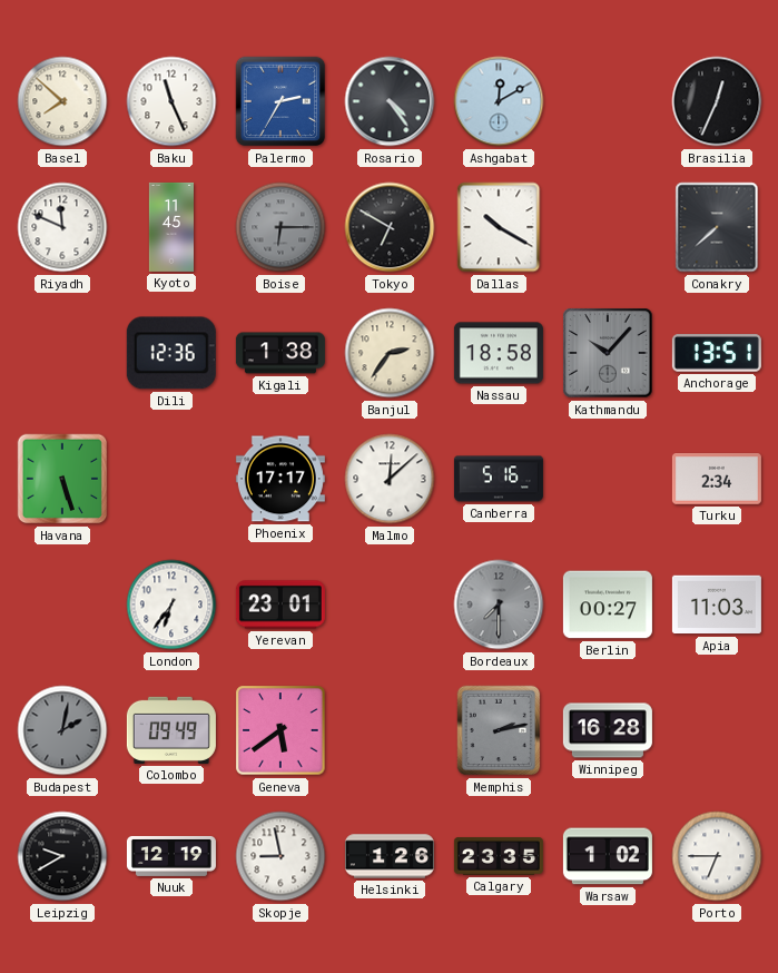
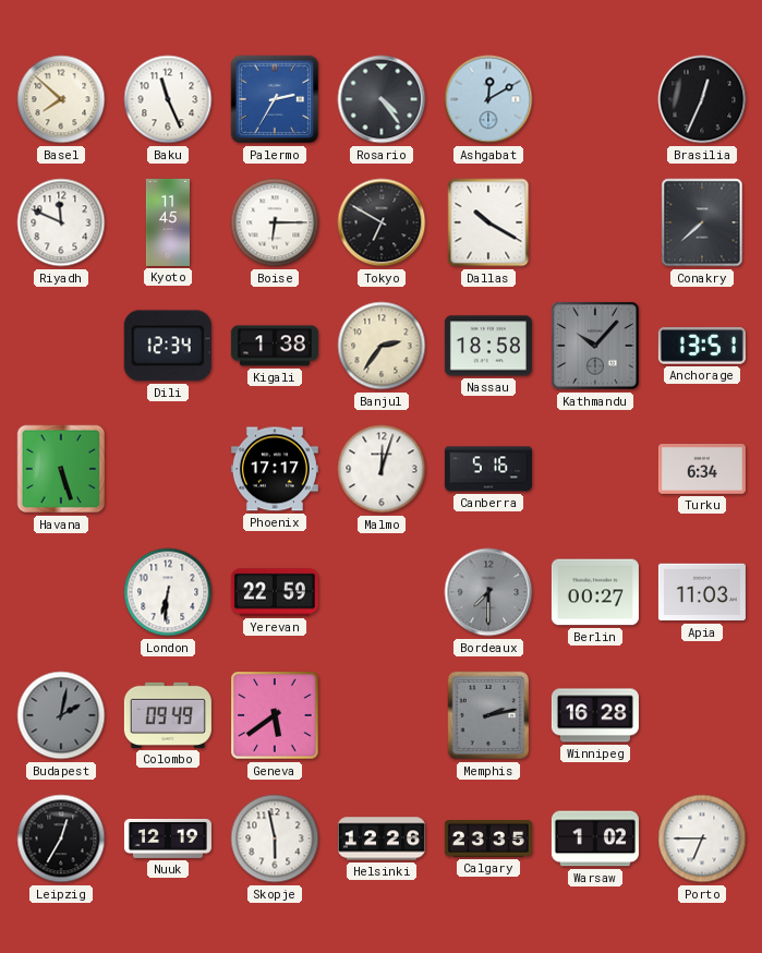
Boise dial: grey -> white (275, 222)
Dili: 12:36 -> 12:34 (168, 346)
Malmo: 12:08 -> 12:03 (382, 469)
Turku: 2:34 -> 6:34 (702, 470)
London: 6:36 -> 6:31 (168, 592)
Yerevan: 23:01 -> 22:59 (275, 592)
Leipzig: 9:40 -> 12:35 (61, 839)
Skopje: 8:58 -> 5:58 (275, 839)
Helsinki: 1:26 -> 12:26 (382, 839)
